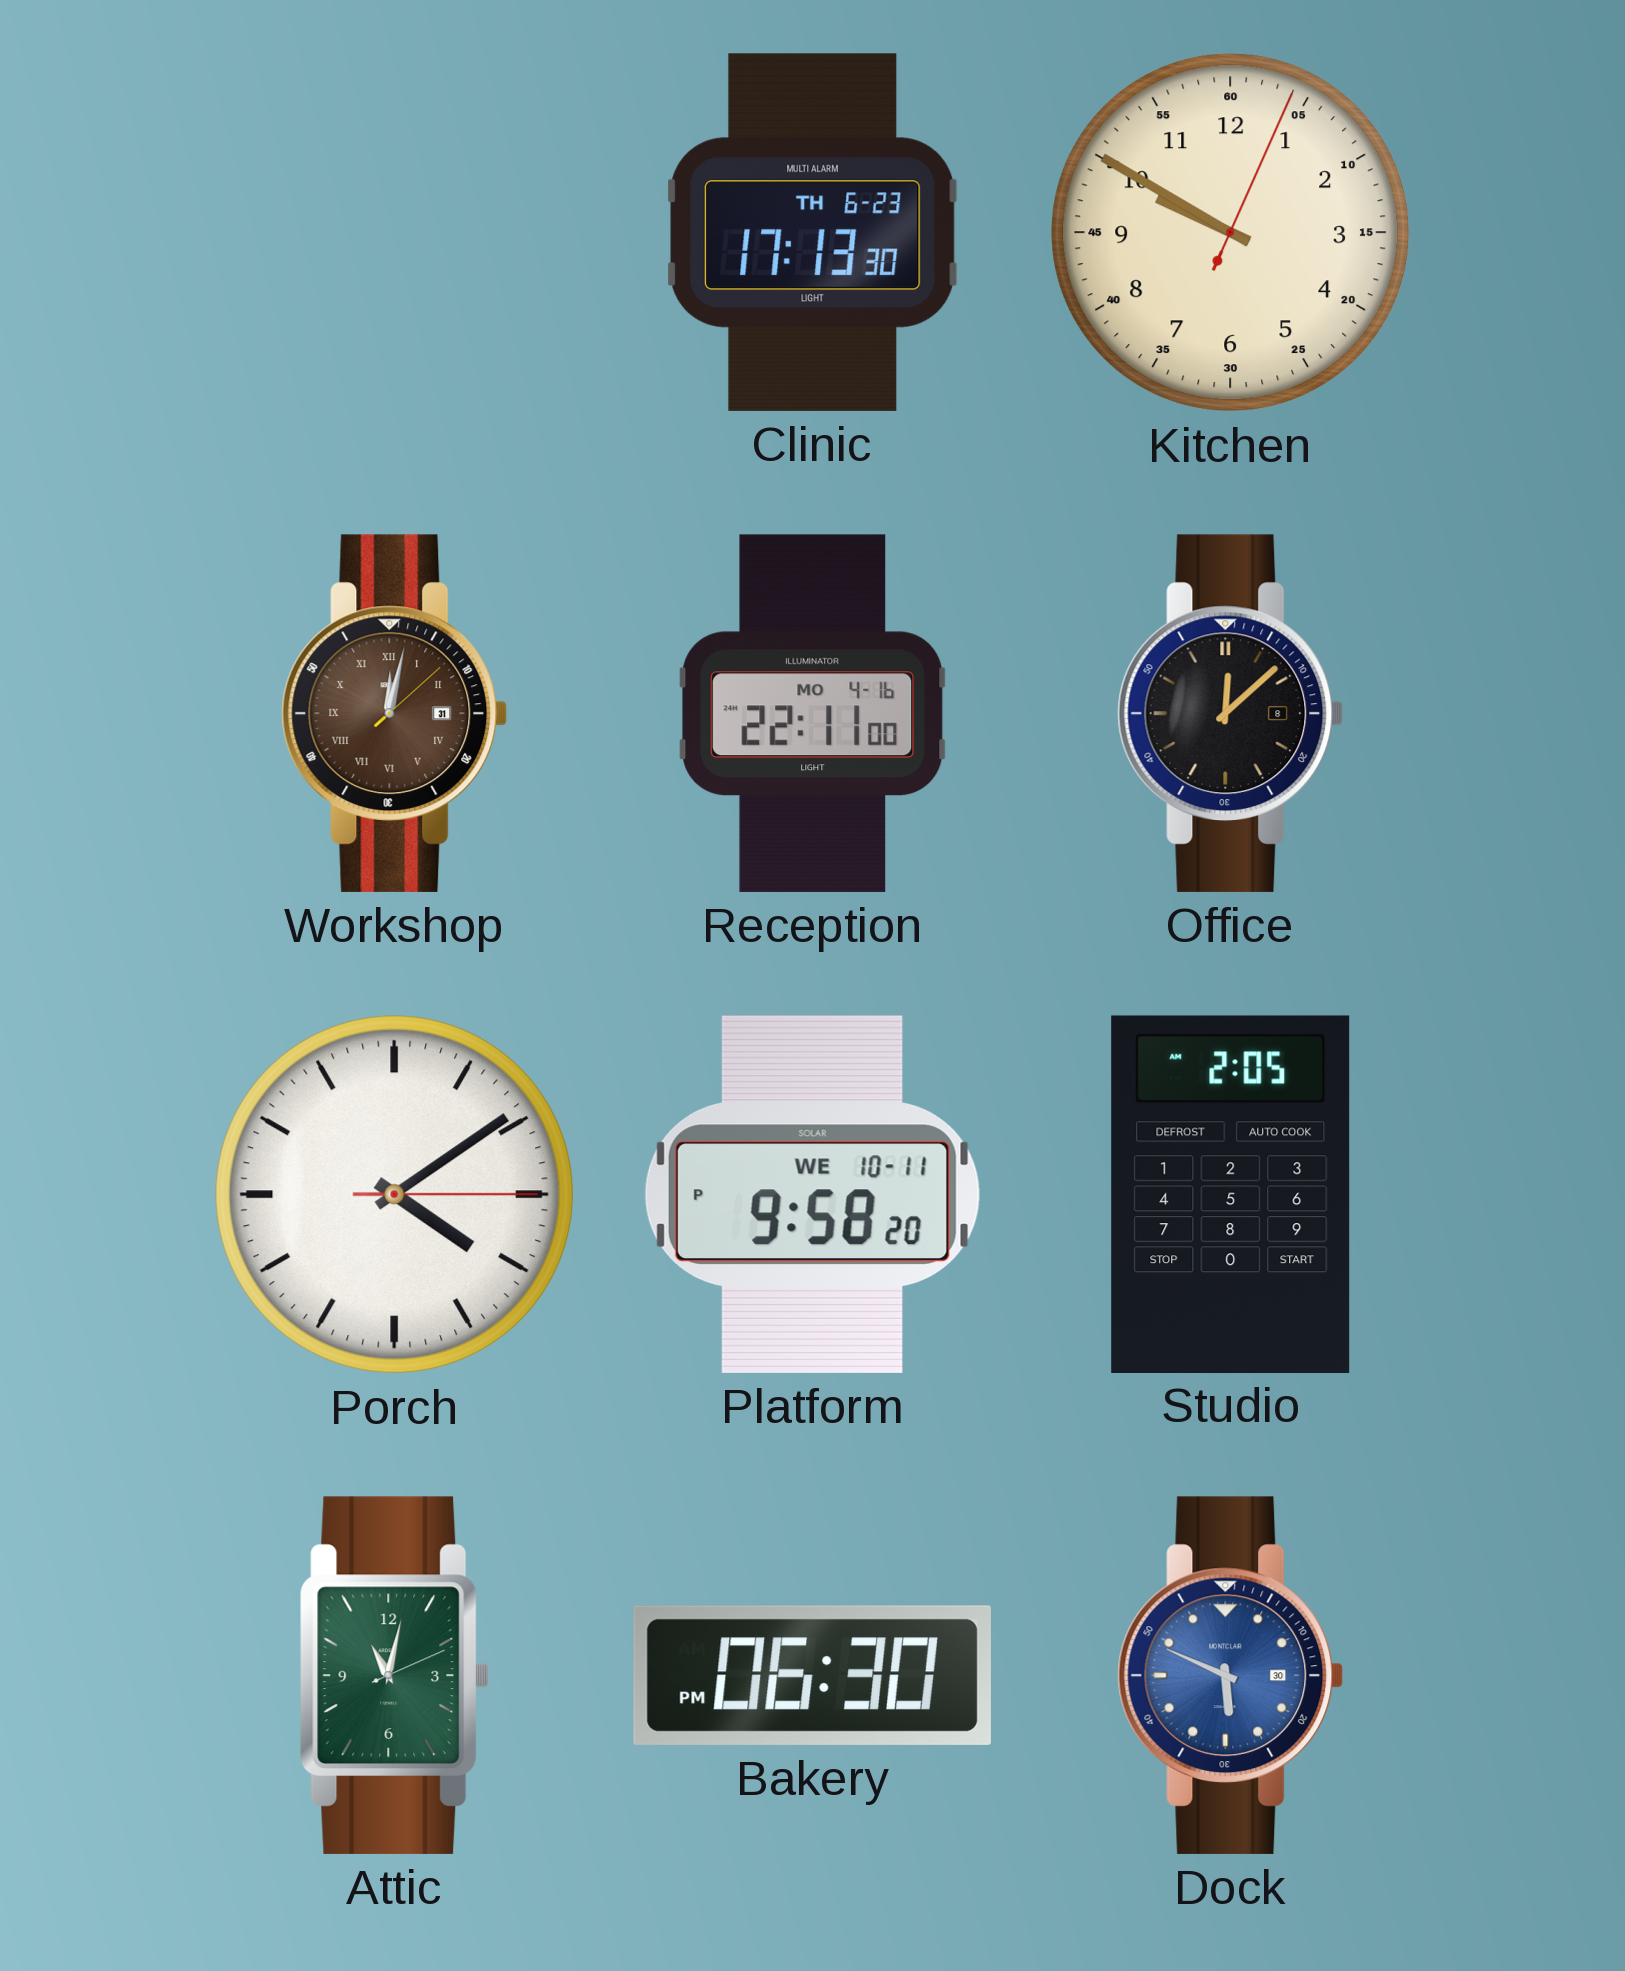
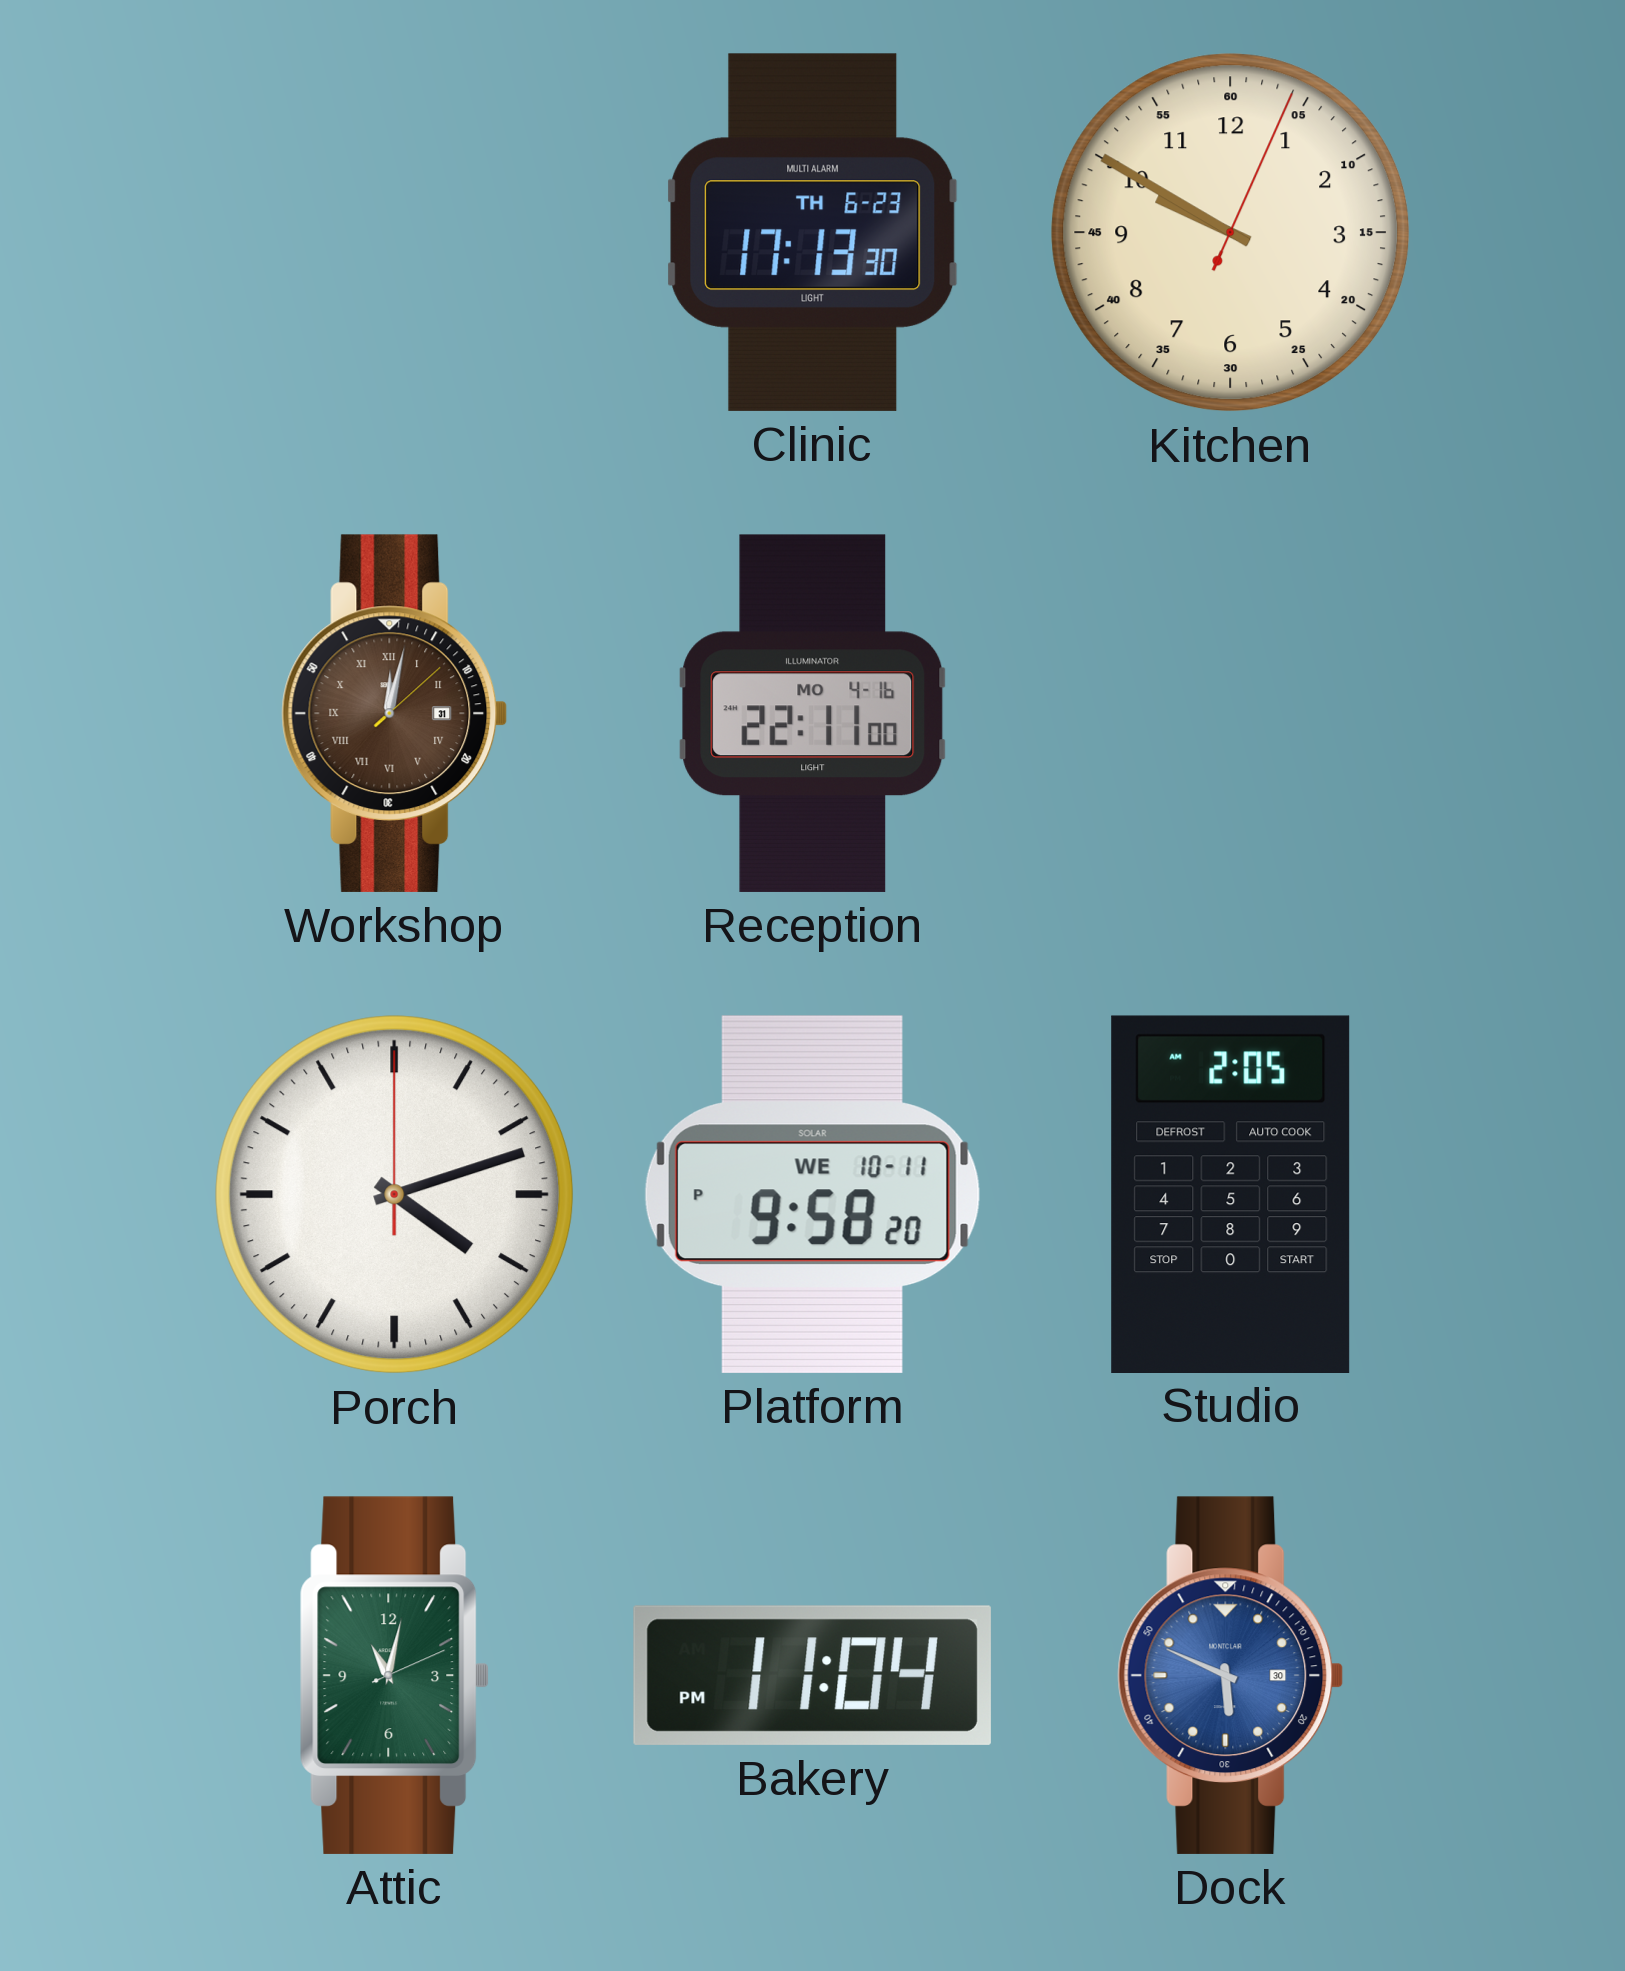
Office: 12:08 -> none (1231, 713)
Porch: 4:09 -> 4:12 (395, 1195)
Bakery: 06:30 -> 11:04 (812, 1675)
